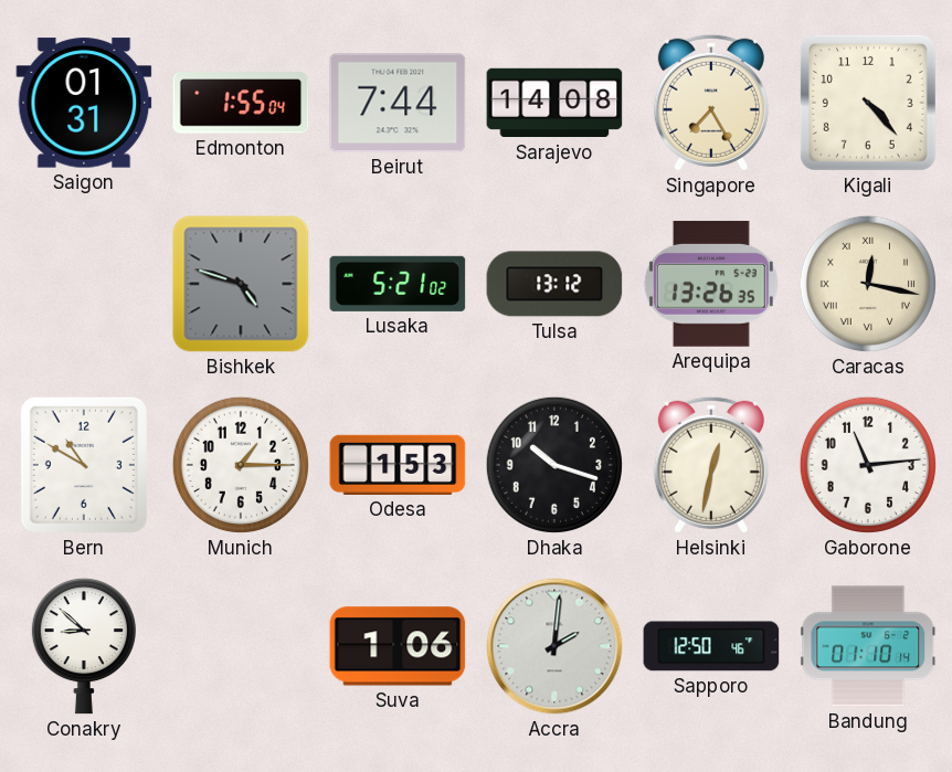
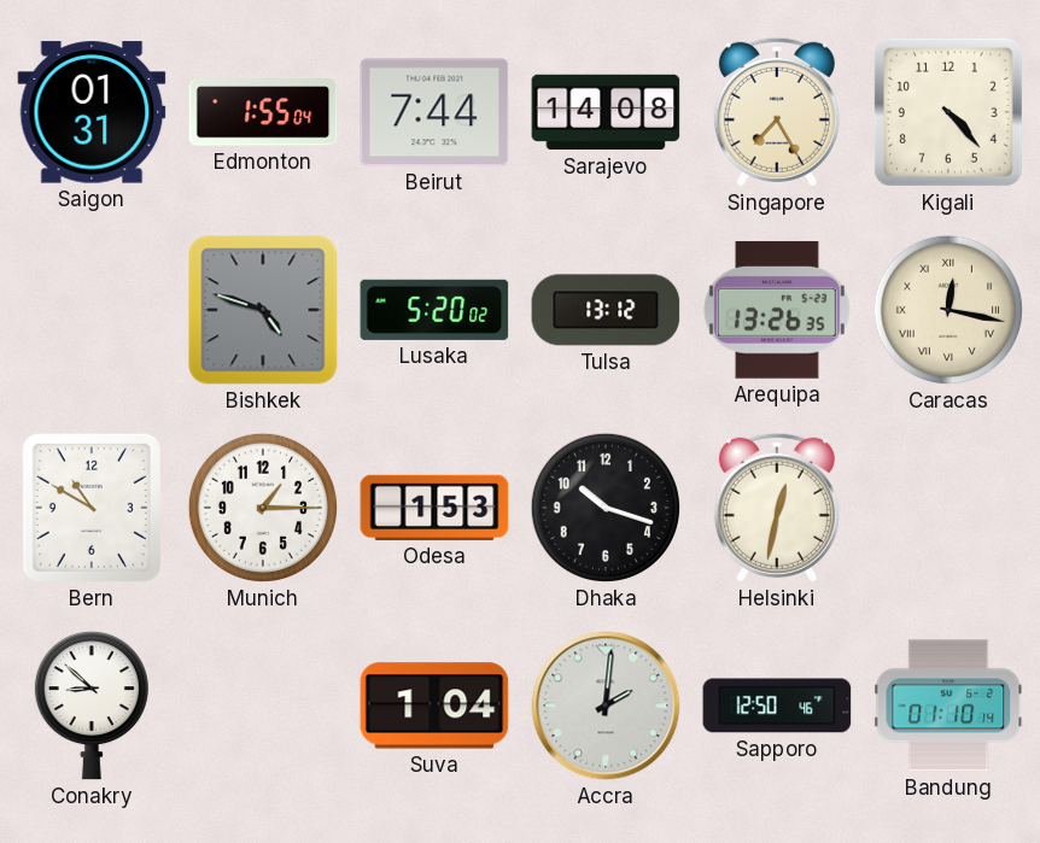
Lusaka: 5:21 -> 5:20 (434, 310)
Gaborone: 11:14 -> none (868, 465)
Suva: 1:06 -> 1:04 (434, 706)
